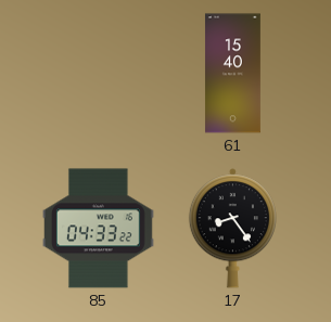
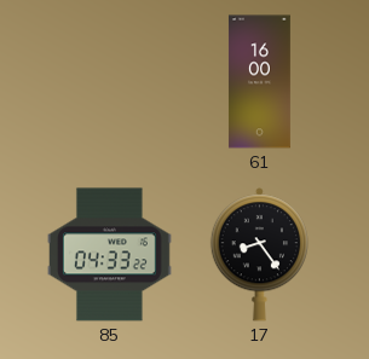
61: 15:40 -> 16:00 (259, 82)
